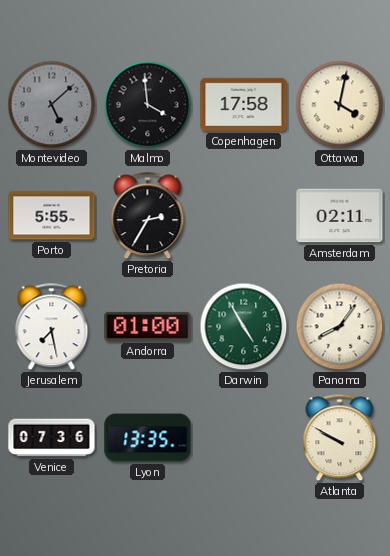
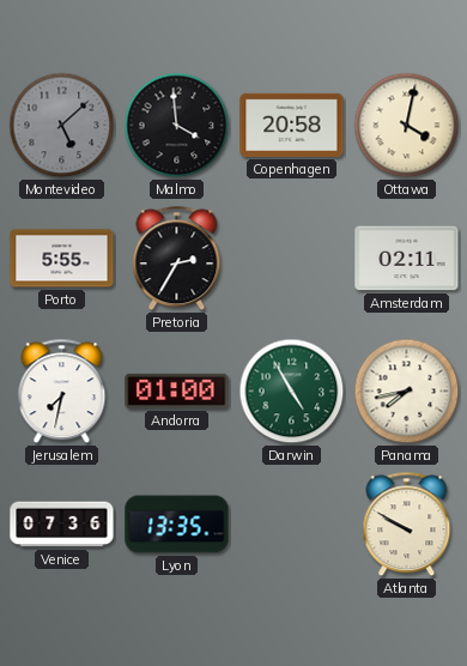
Copenhagen: 17:58 -> 20:58 (292, 125)
Jerusalem: 7:28 -> 7:32 (62, 392)
Panama: 8:06 -> 7:43 (407, 392)
